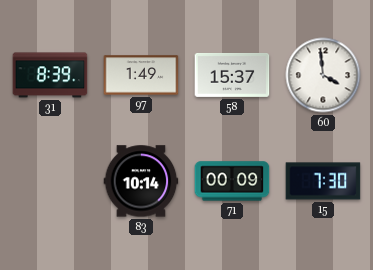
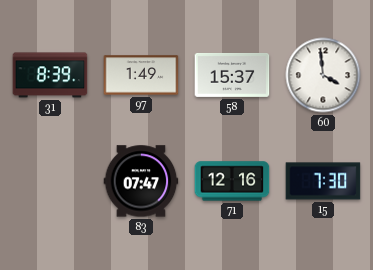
83: 10:14 -> 07:47 (141, 181)
71: 00:09 -> 12:16 (232, 181)
